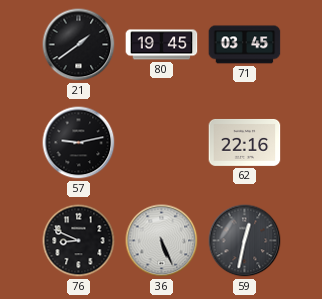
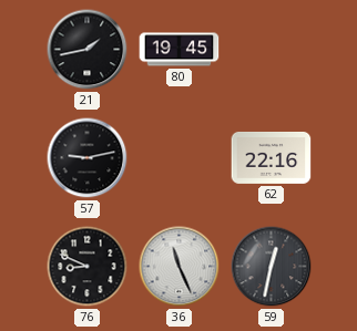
21: 1:39 -> 1:43 (88, 50)
71: 03:45 -> none (245, 45)
36: 5:26 -> 11:26 (180, 267)
